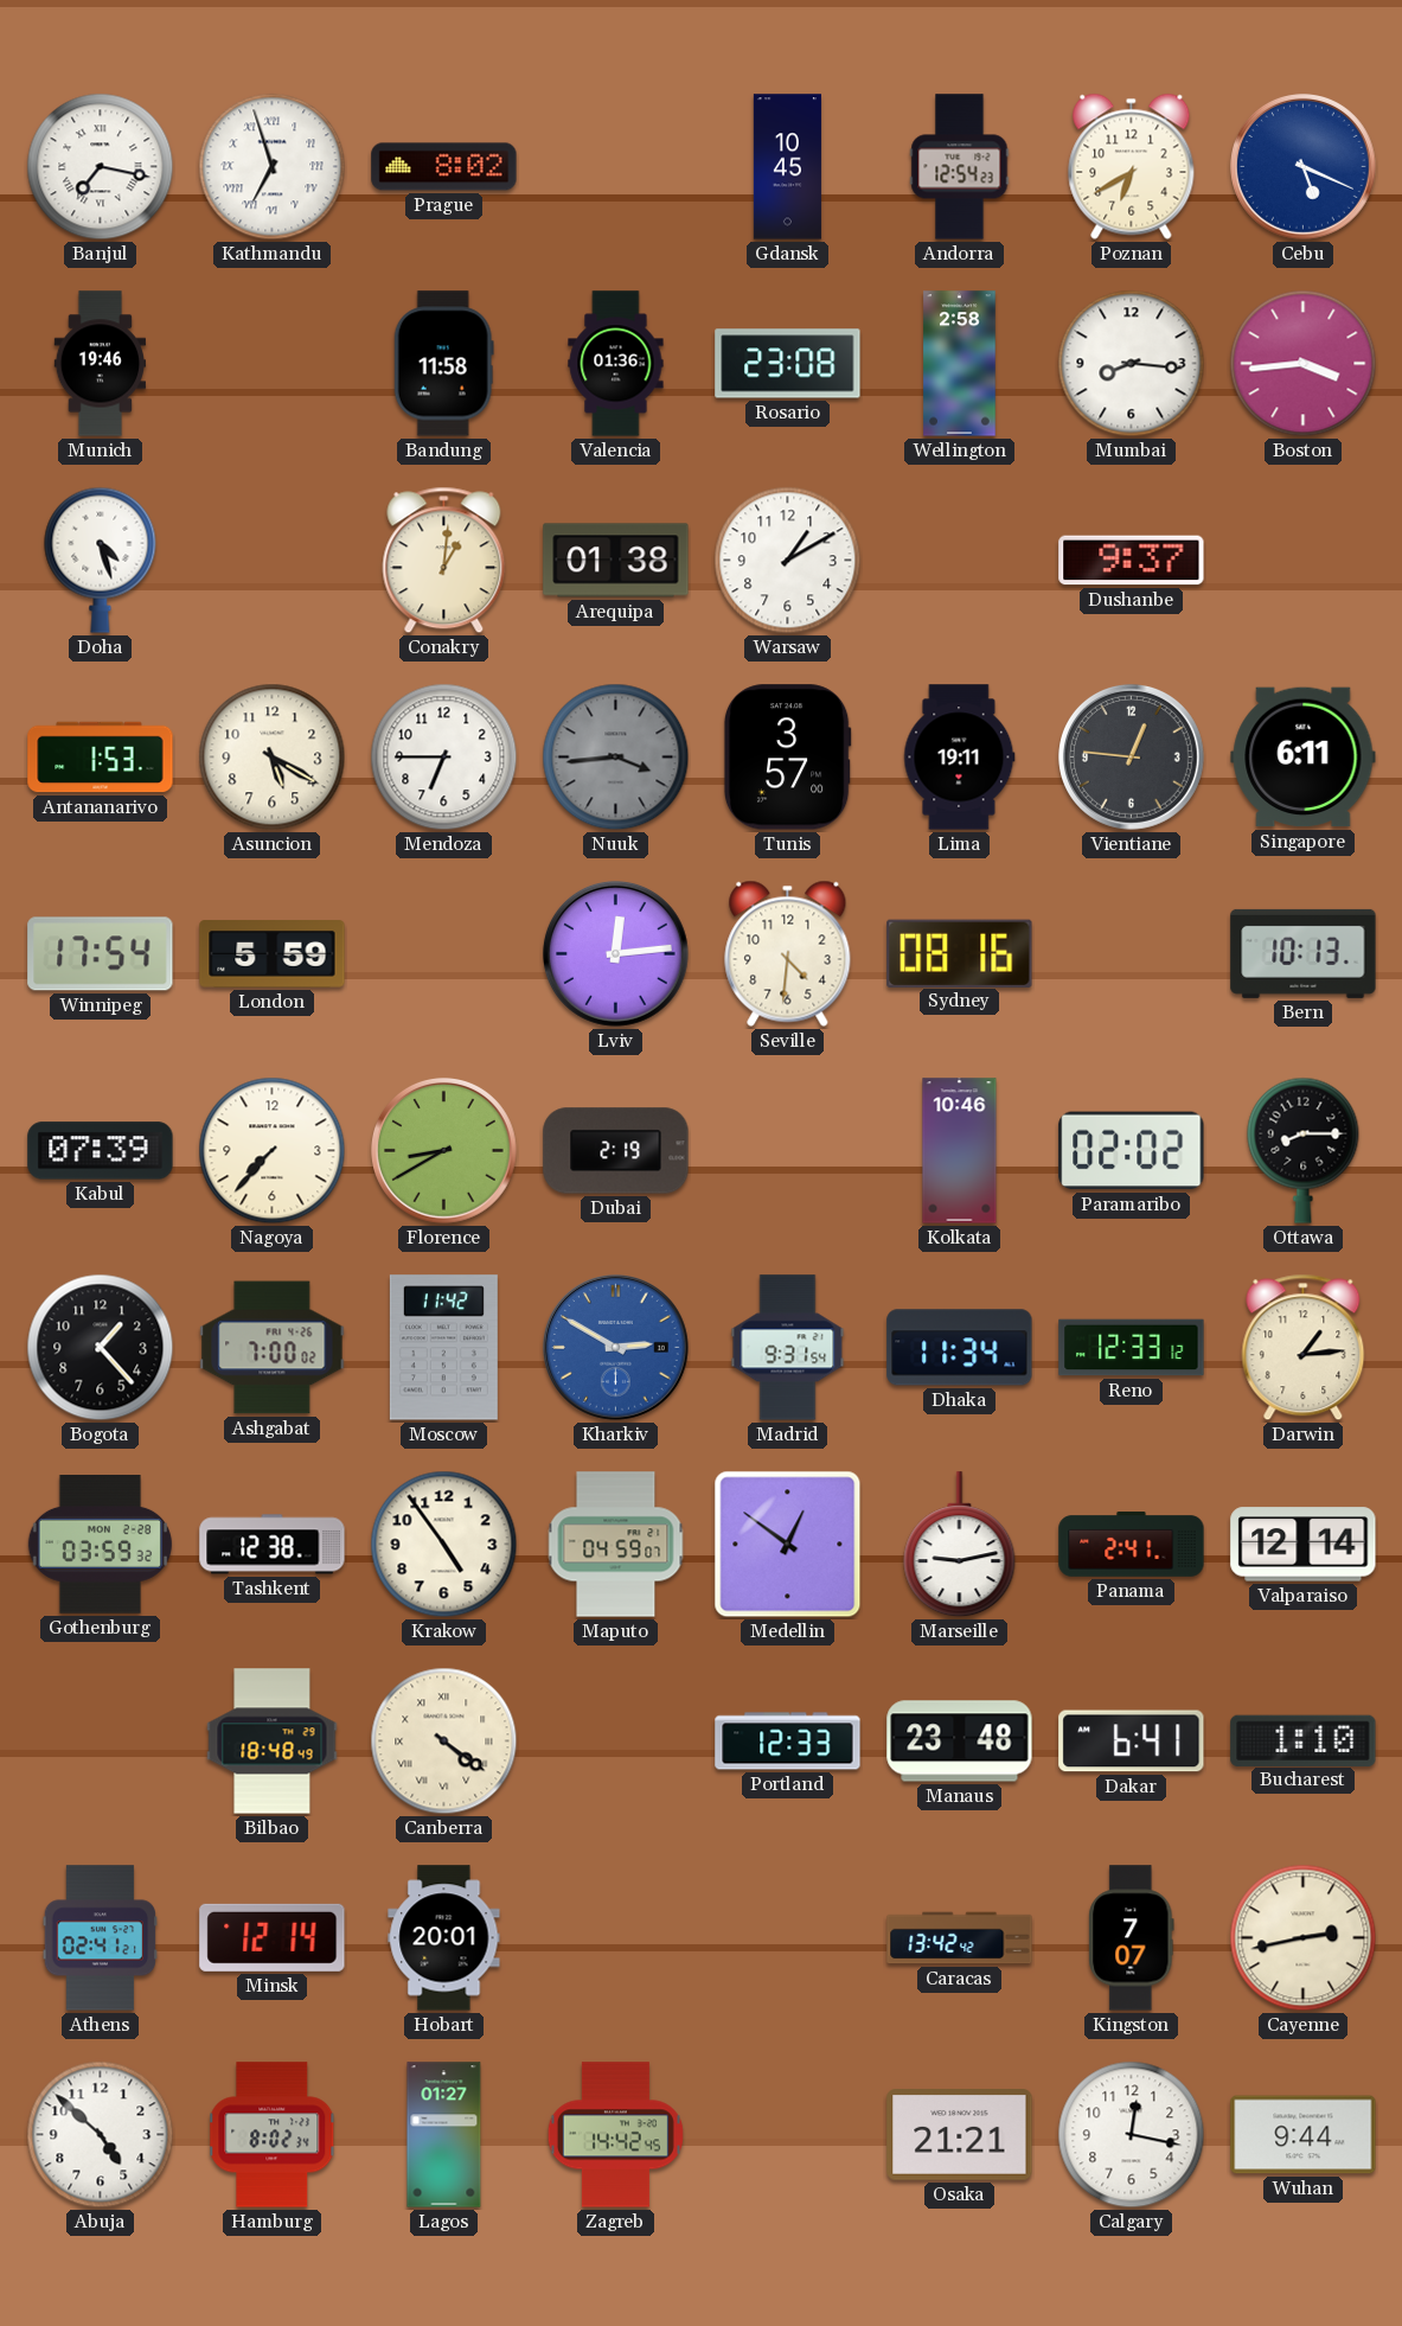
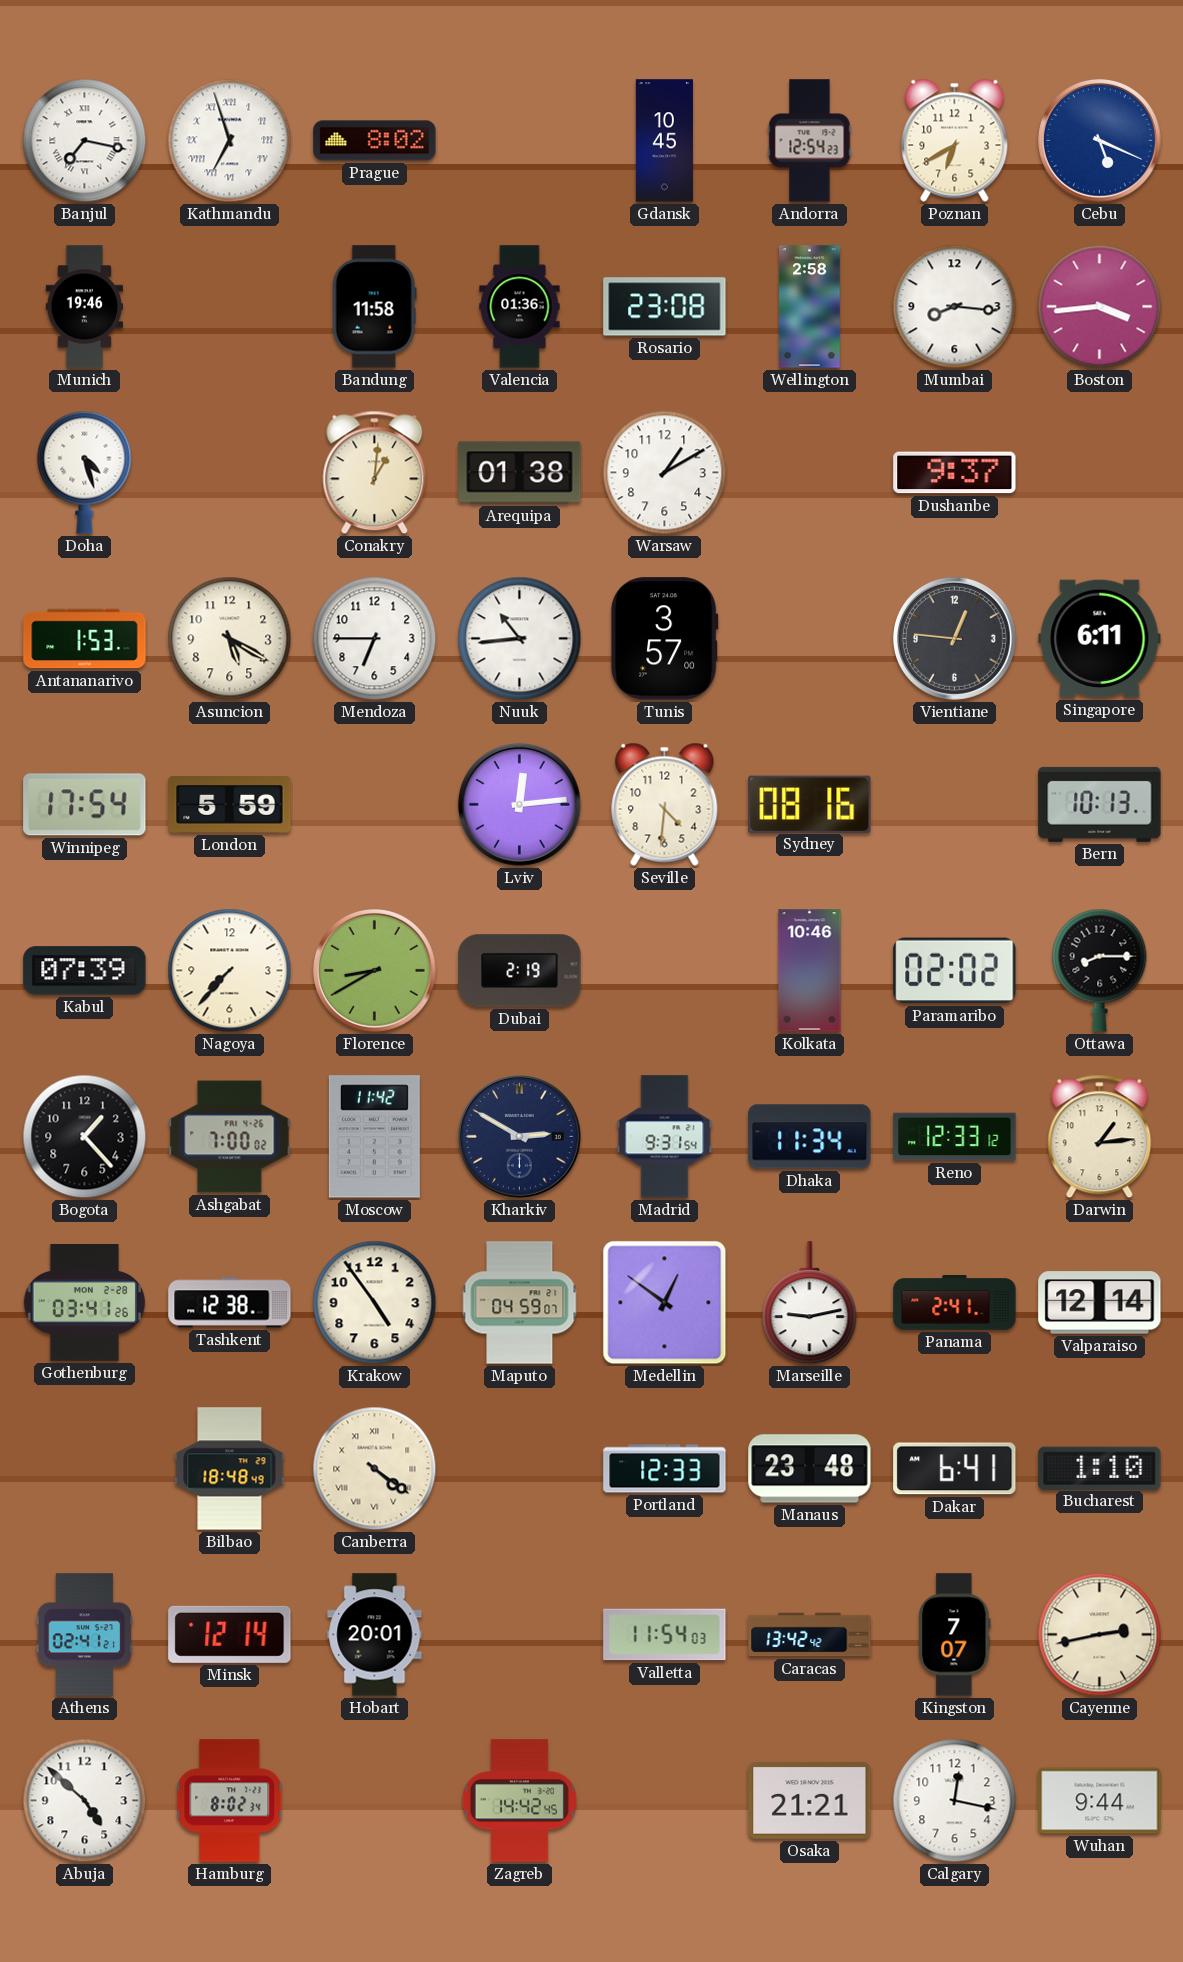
Nuuk: 3:44 -> 10:44 (520, 639)
Nuuk dial: grey -> white (520, 639)
Lima: 19:11 -> none (960, 758)
Kharkiv dial: blue -> navy (520, 1137)
Gothenburg: 03:59 -> 03:41 (84, 1303)
Valletta: none -> 11:54 (665, 1635)
Lagos: 01:27 -> none (444, 2135)
